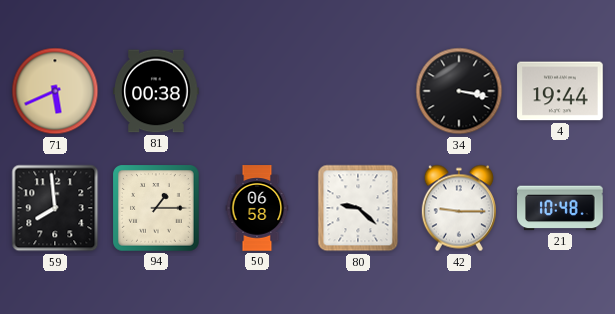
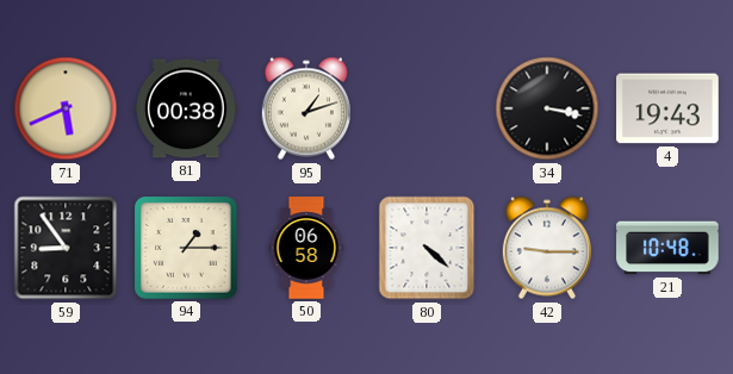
95: none -> 1:12 (306, 108)
4: 19:44 -> 19:43 (667, 108)
59: 7:59 -> 8:54 (66, 248)
80: 9:22 -> 4:22 (427, 248)
